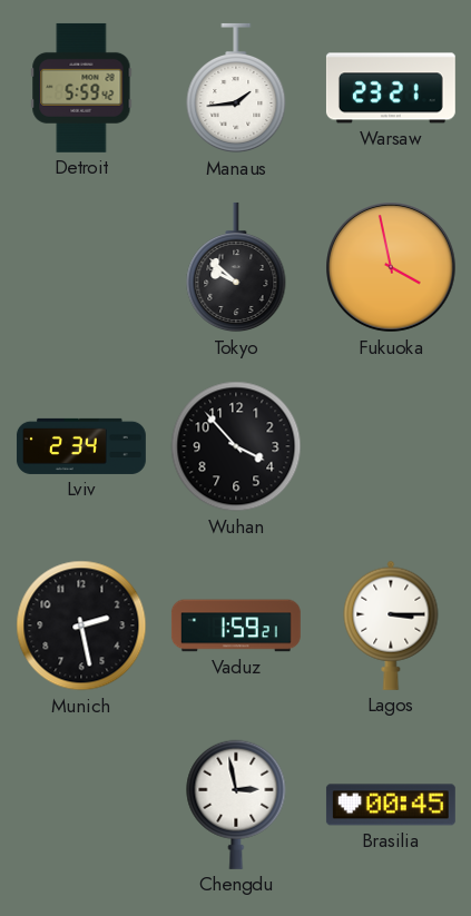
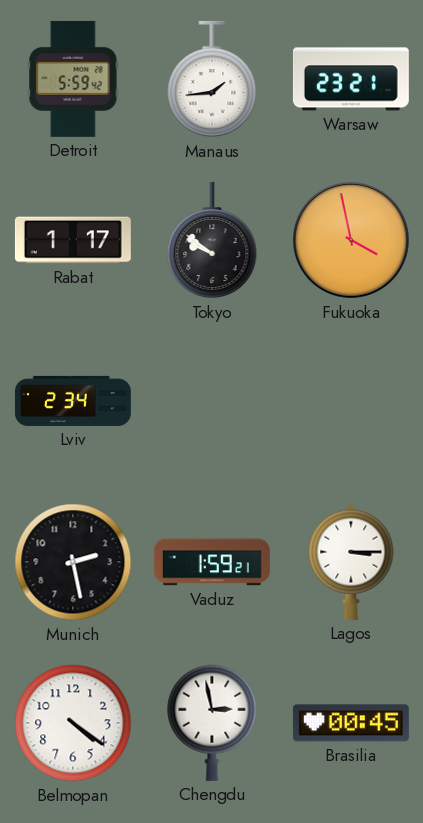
Rabat: none -> 1:17 (73, 240)
Tokyo: 9:52 -> 9:51 (212, 240)
Wuhan: 3:53 -> none (236, 446)
Belmopan: none -> 4:21 (73, 723)
